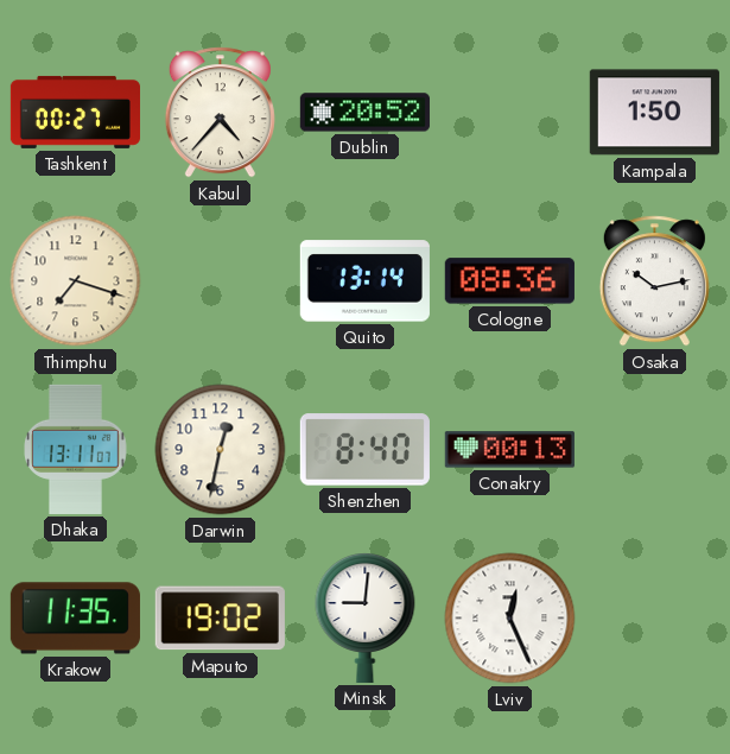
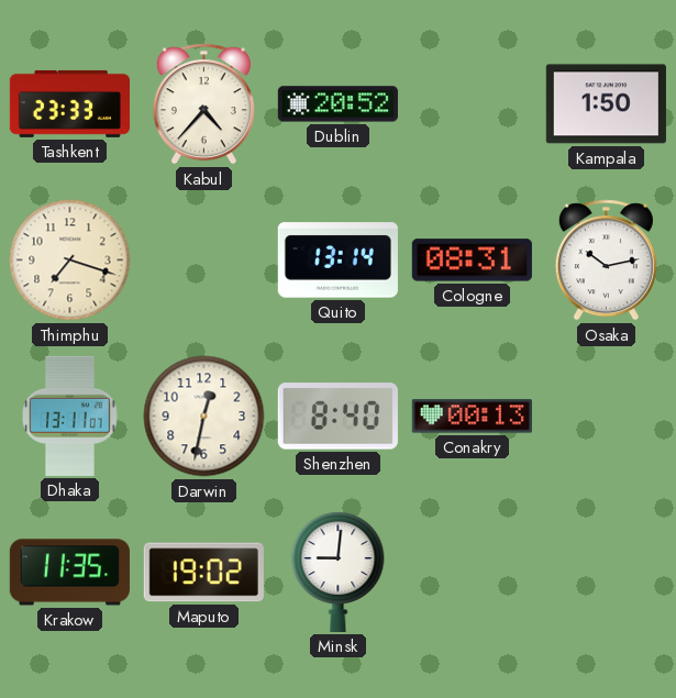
Tashkent: 00:27 -> 23:33 (69, 103)
Cologne: 08:36 -> 08:31 (472, 261)
Lviv: 12:26 -> none (510, 619)
